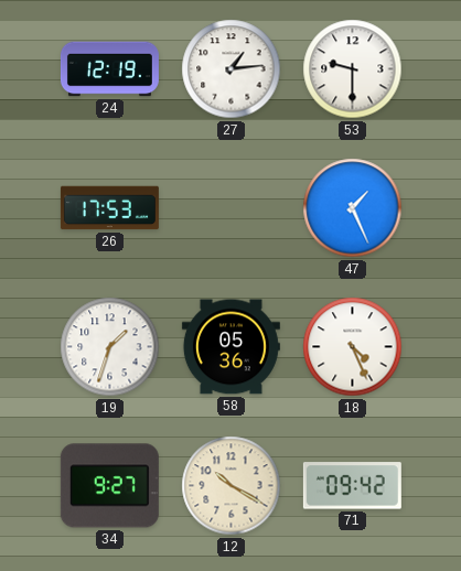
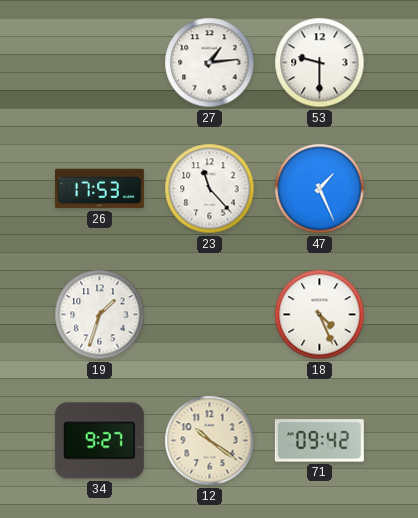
24: 12:19 -> none (109, 69)
23: none -> 11:23 (210, 189)
58: 05:36 -> none (230, 347)
12: 10:20 -> 10:21 (210, 441)
